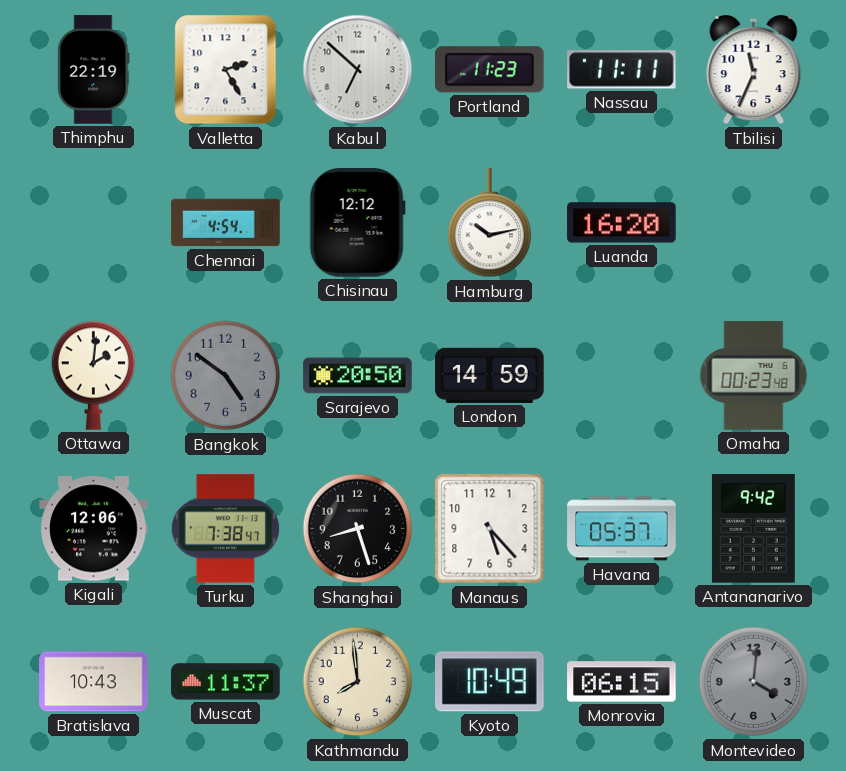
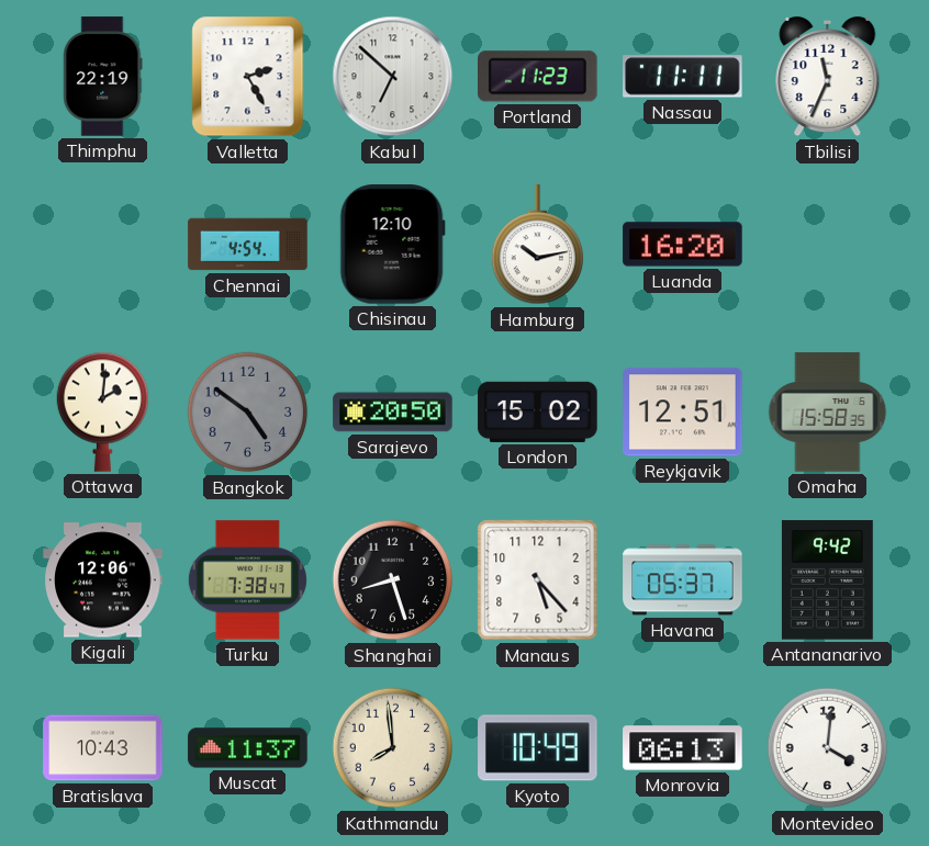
Chisinau: 12:12 -> 12:10 (392, 245)
London: 14:59 -> 15:02 (538, 411)
Reykjavik: none -> 12:51 (683, 413)
Omaha: 00:23 -> 15:58 (828, 413)
Monrovia: 06:15 -> 06:13 (683, 748)
Montevideo dial: grey -> white (828, 748)
